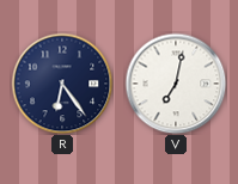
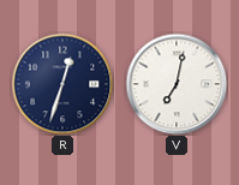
R: 6:24 -> 12:33 (62, 84)
